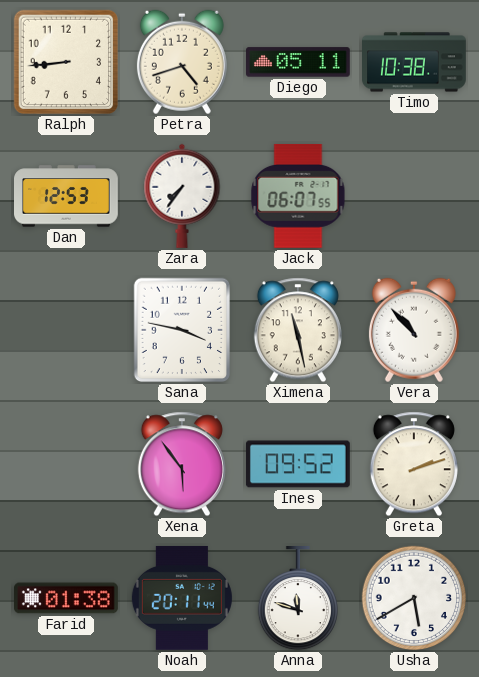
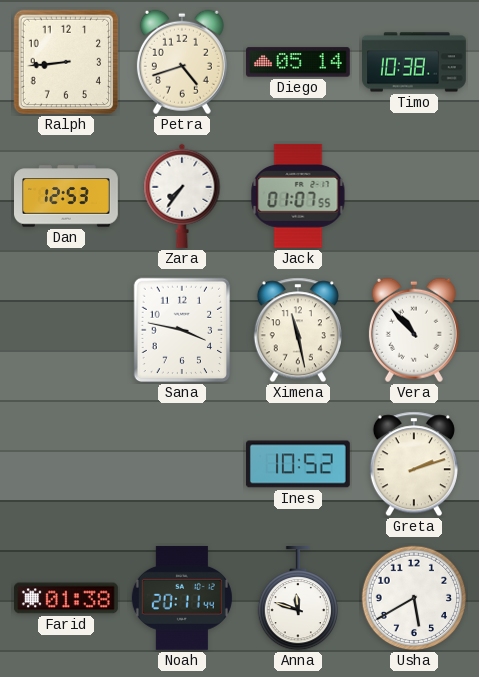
Diego: 05:11 -> 05:14 (299, 62)
Jack: 06:07 -> 01:07 (298, 196)
Xena: 5:54 -> none (182, 464)
Ines: 09:52 -> 10:52 (299, 464)
